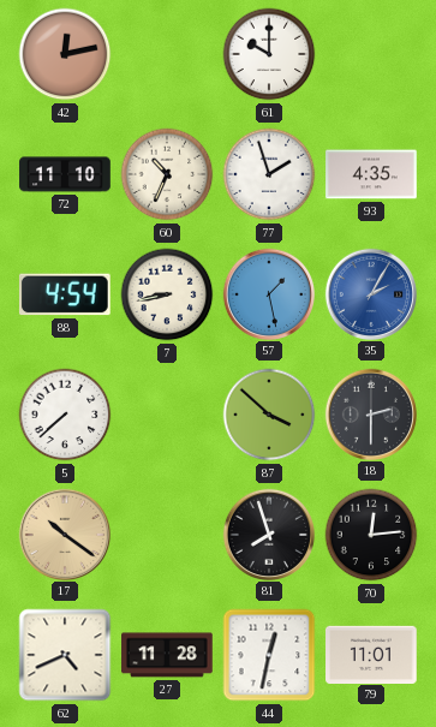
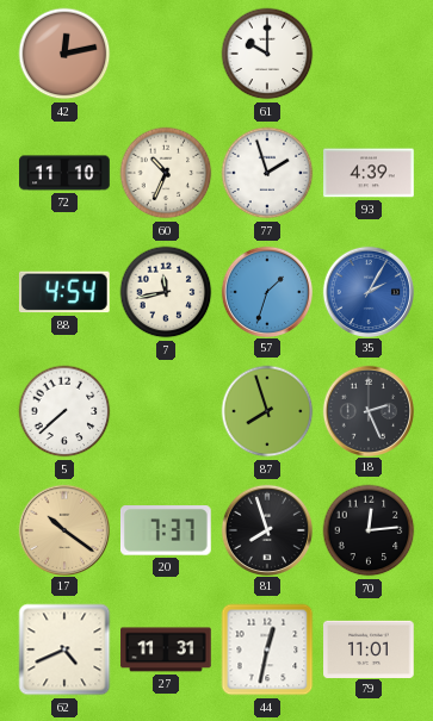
93: 4:35 -> 4:39 (369, 173)
7: 8:43 -> 11:43 (166, 292)
57: 1:28 -> 1:33 (266, 291)
87: 3:52 -> 7:57 (267, 411)
18: 2:30 -> 2:26 (367, 410)
20: none -> 7:37 (166, 532)
27: 11:28 -> 11:31 (166, 649)
